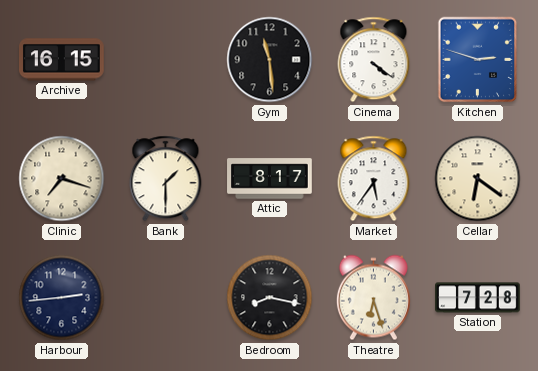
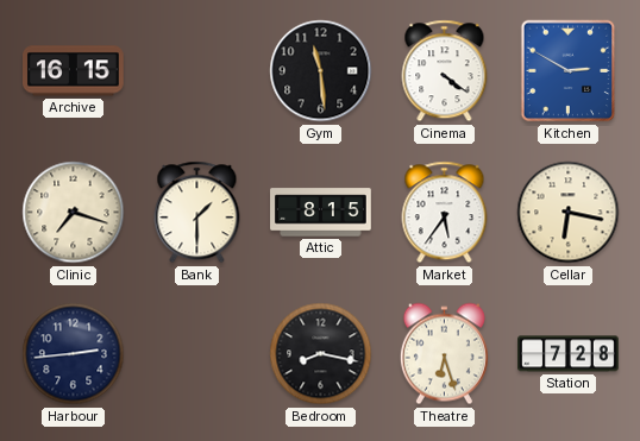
Kitchen: 2:48 -> 2:50 (569, 71)
Attic: 8:17 -> 8:15 (321, 213)
Cellar: 6:21 -> 6:17 (569, 213)
